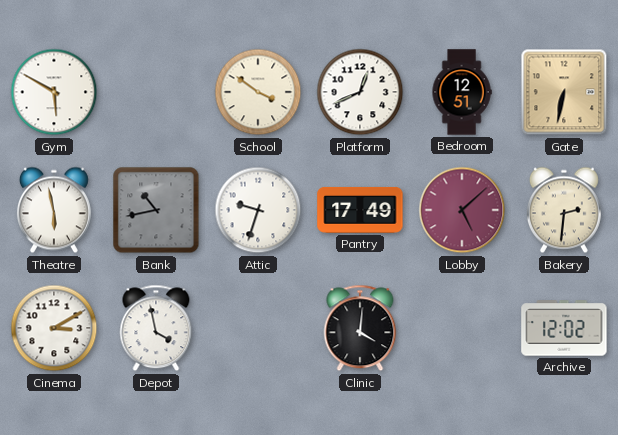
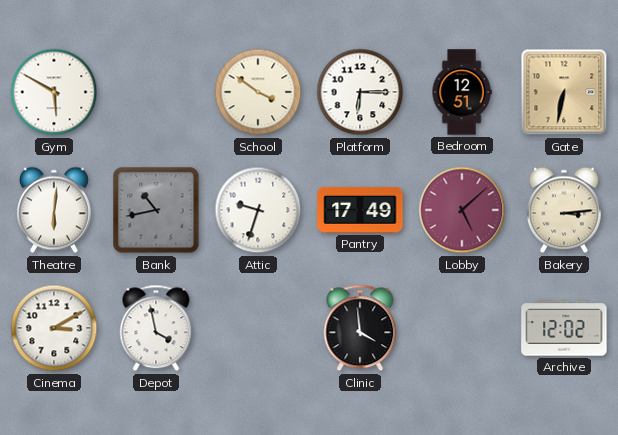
Platform: 12:41 -> 6:15 (360, 92)
Theatre: 5:58 -> 6:01 (54, 210)
Bakery: 2:31 -> 3:14 (564, 210)
Clinic: 4:01 -> 3:59 (360, 328)
